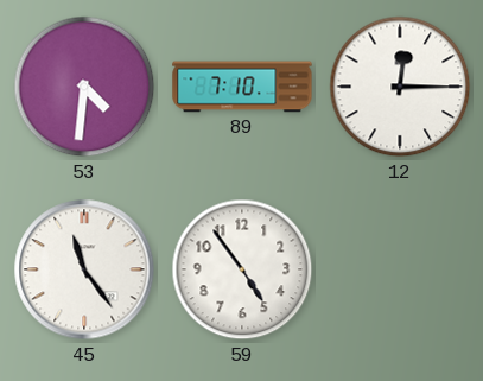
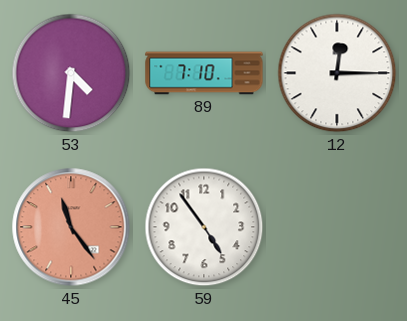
45 dial: white -> salmon (71, 227)
